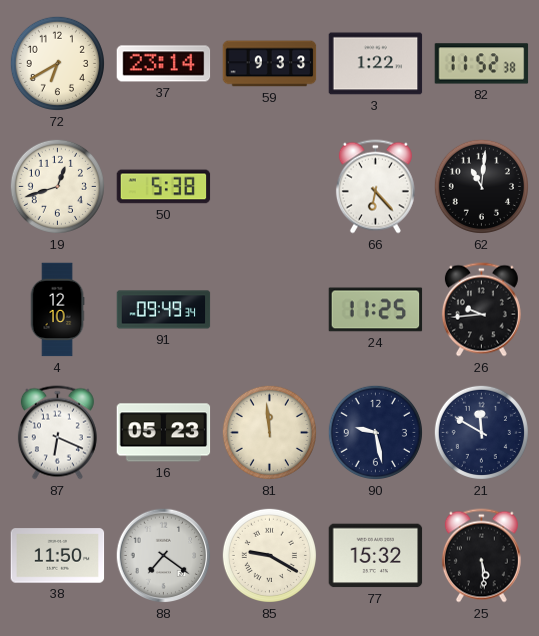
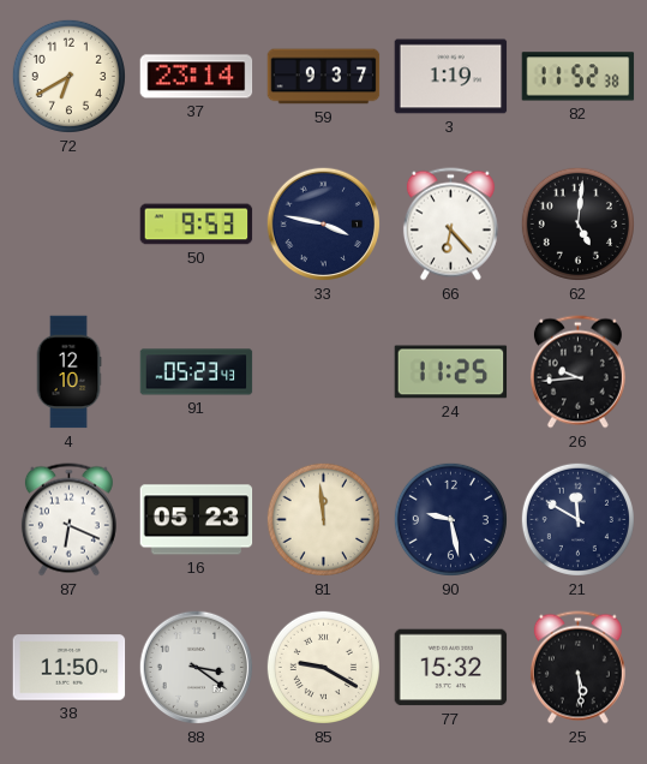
59: 9:33 -> 9:37 (324, 77)
3: 1:22 -> 1:19 (451, 77)
19: 12:42 -> none (57, 186)
50: 5:38 -> 9:53 (197, 225)
33: none -> 3:47 (324, 225)
62: 11:01 -> 5:01 (577, 223)
91: 09:49 -> 05:23 (197, 372)
88: 7:21 -> 3:21 (197, 668)
